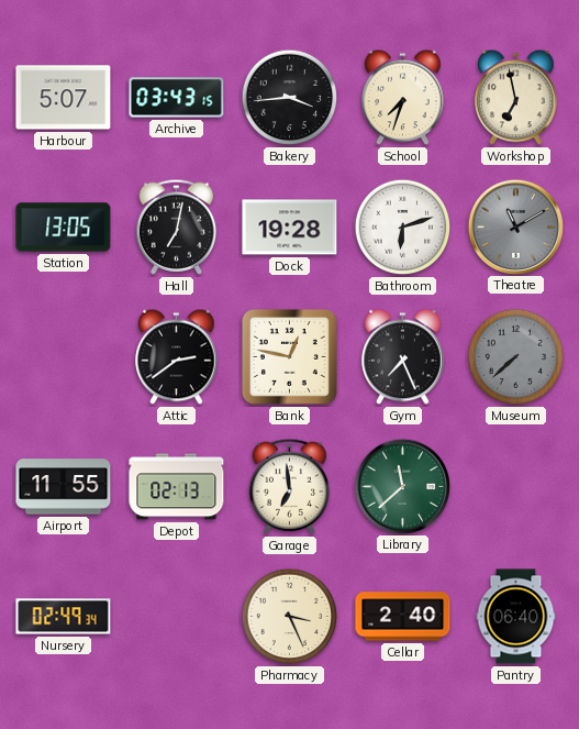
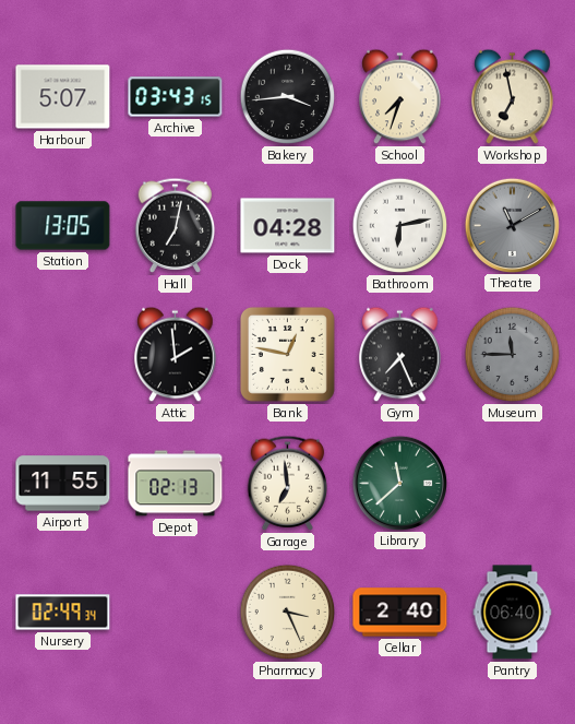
Dock: 19:28 -> 04:28 (288, 226)
Bathroom: 6:12 -> 6:13 (400, 226)
Attic: 2:39 -> 1:59 (176, 355)
Museum: 7:38 -> 11:45 (513, 355)
